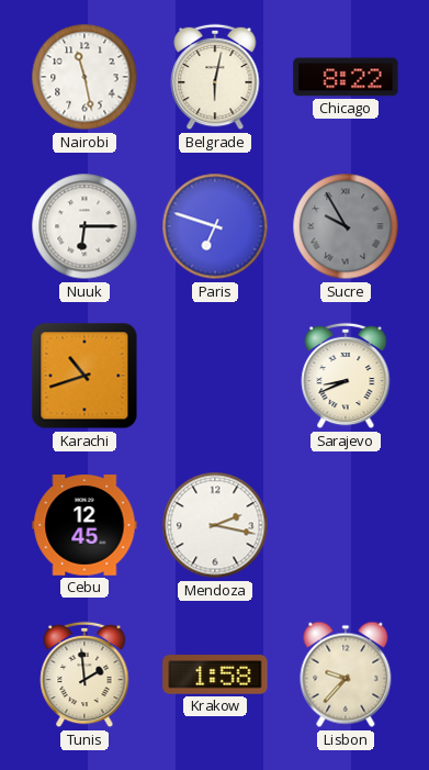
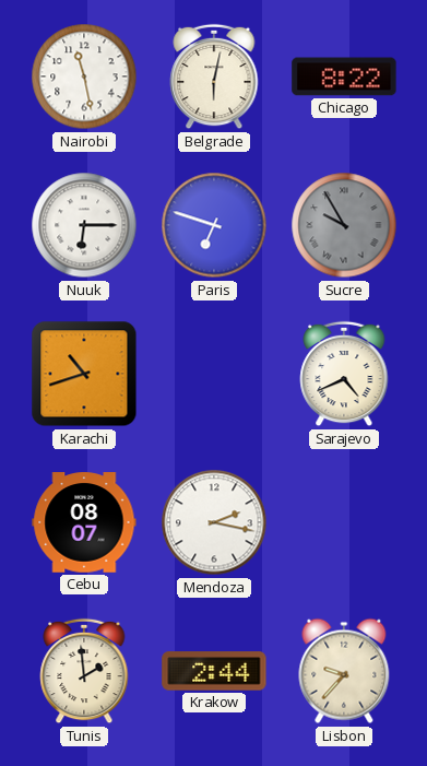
Sarajevo: 8:41 -> 4:41 (344, 374)
Cebu: 12:45 -> 08:07 (84, 522)
Krakow: 1:58 -> 2:44 (214, 671)
